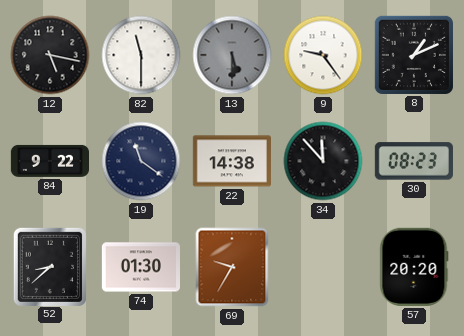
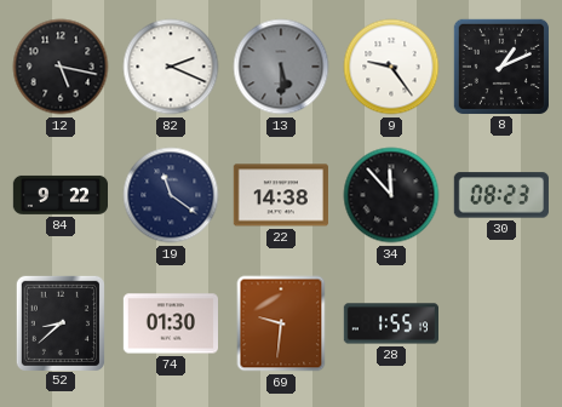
82: 11:30 -> 2:19 (171, 67)
69: 9:35 -> 9:31 (281, 323)
28: none -> 1:55 (390, 323)
57: 20:20 -> none (414, 267)
